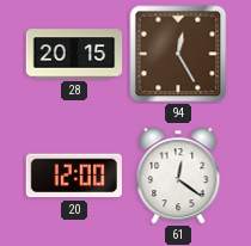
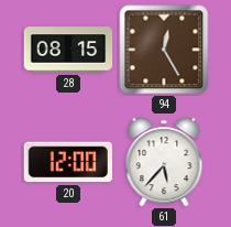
28: 20:15 -> 08:15 (68, 50)
61: 12:21 -> 5:37 (164, 162)
